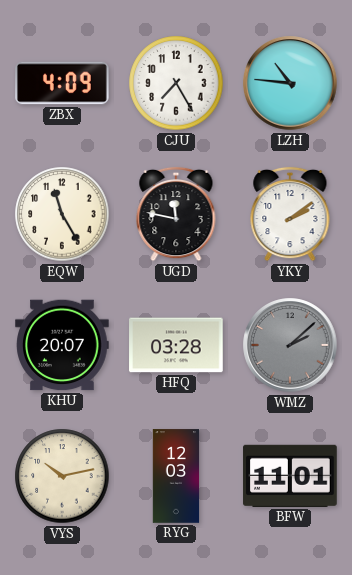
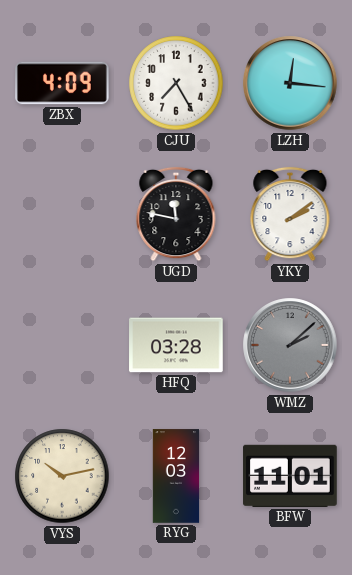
LZH: 10:46 -> 12:16 (290, 83)
EQW: 11:25 -> none (62, 214)
KHU: 20:07 -> none (62, 345)
